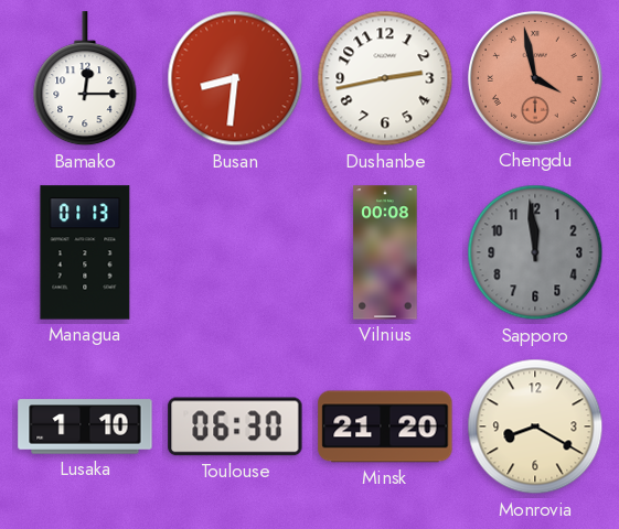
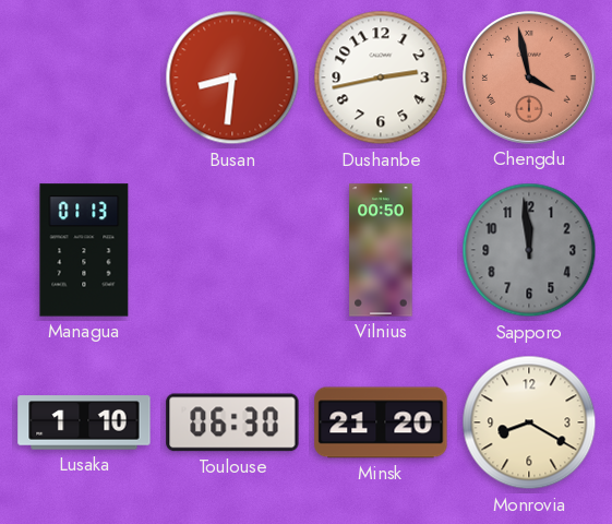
Bamako: 12:15 -> none (85, 79)
Vilnius: 00:08 -> 00:50 (381, 250)
